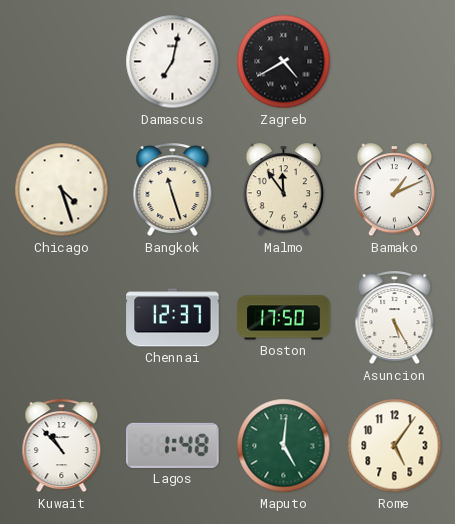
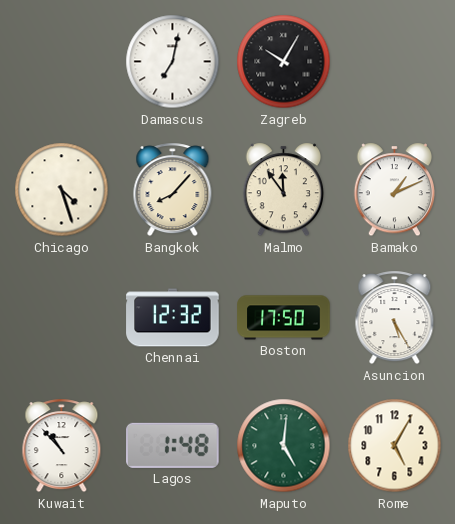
Zagreb: 4:40 -> 10:05 (284, 62)
Bangkok: 11:27 -> 8:07 (173, 190)
Chennai: 12:37 -> 12:32 (173, 318)
Rome: 5:06 -> 5:05 (395, 446)
